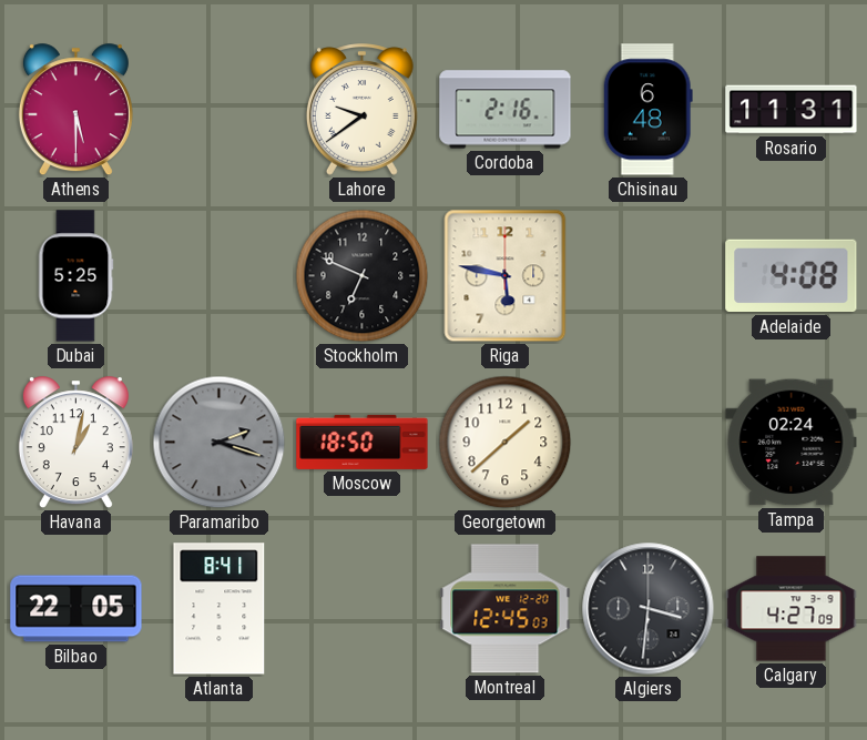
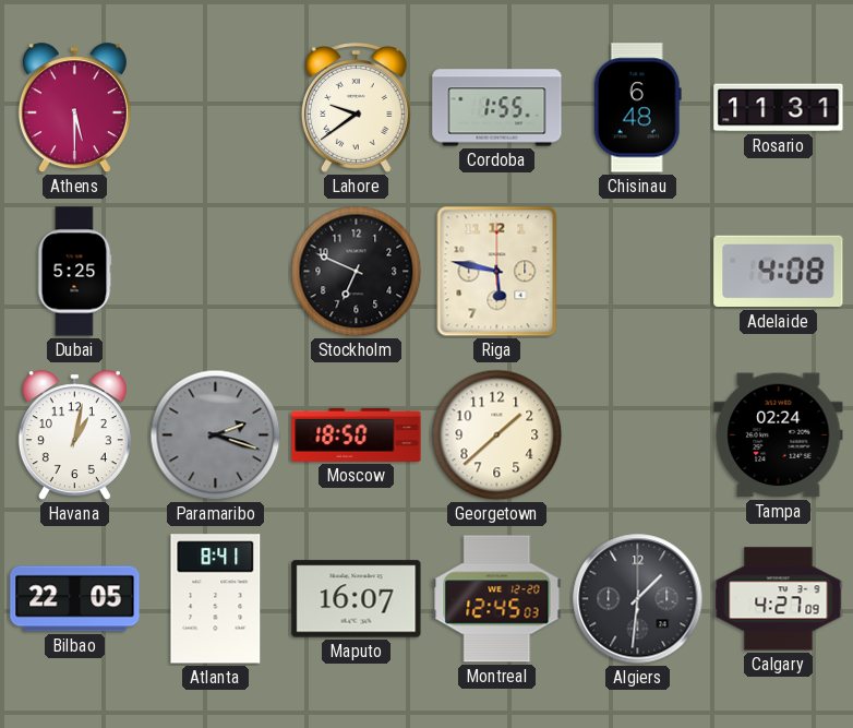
Cordoba: 2:16 -> 1:55 (497, 108)
Maputo: none -> 16:07 (357, 599)
Algiers: 3:31 -> 1:31 (638, 599)
